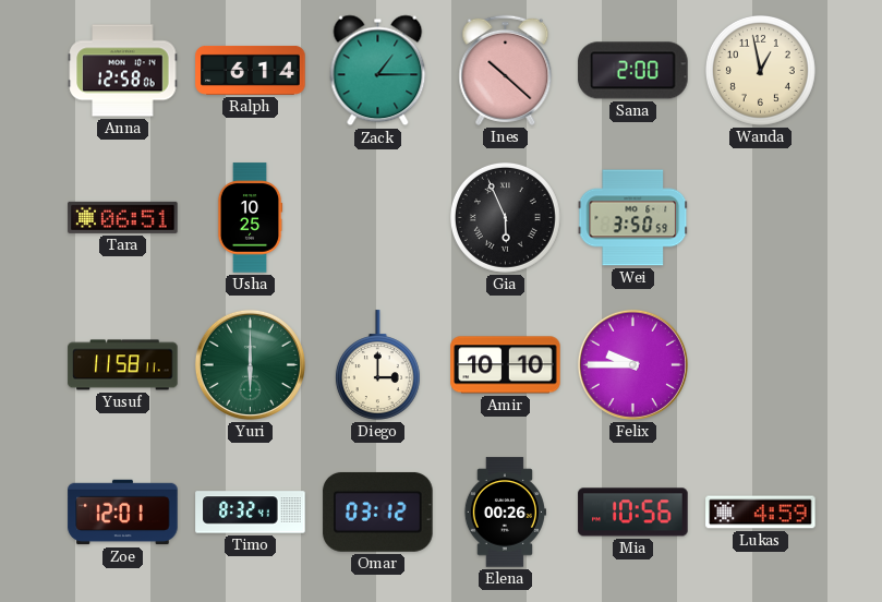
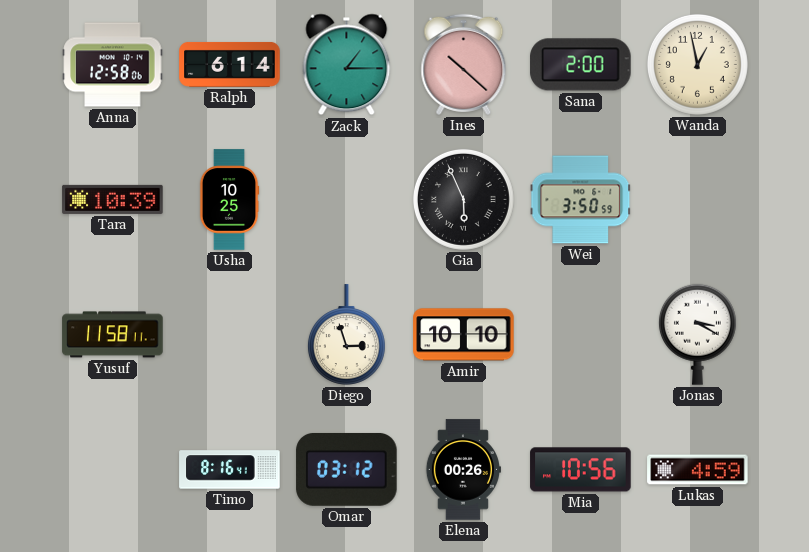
Tara: 06:51 -> 10:39 (113, 199)
Yuri: 6:00 -> none (250, 364)
Diego: 3:00 -> 2:57 (346, 335)
Felix: 9:45 -> none (632, 364)
Jonas: none -> 3:20 (697, 334)
Zoe: 12:01 -> none (123, 513)
Timo: 8:32 -> 8:16 (230, 470)
